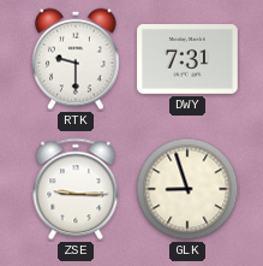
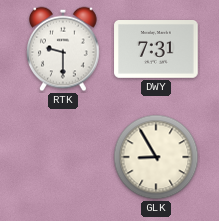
ZSE: 9:15 -> none (76, 189)
GLK: 8:57 -> 8:55 (156, 157)
